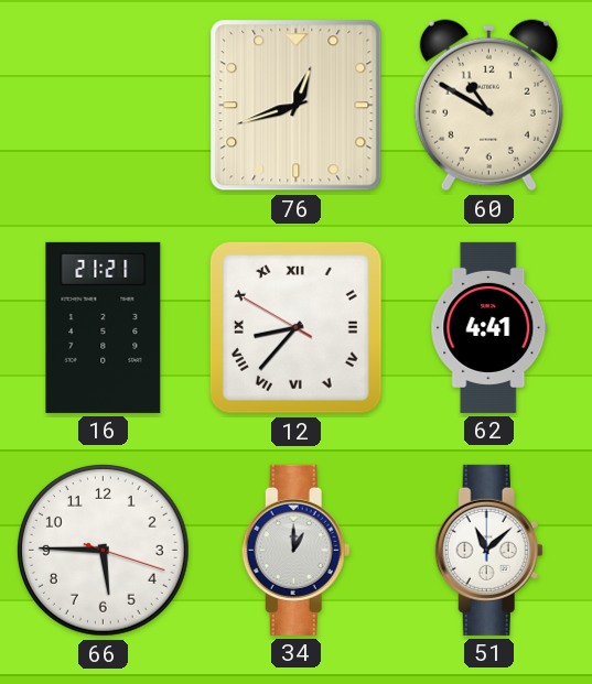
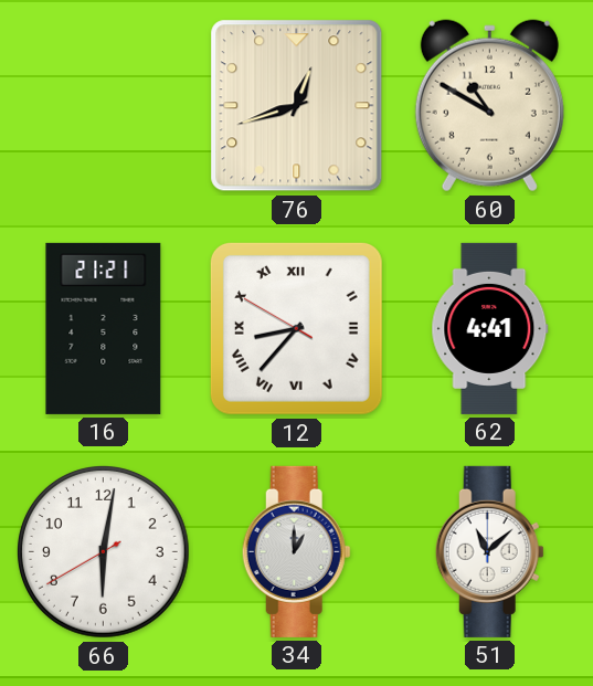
66: 5:45 -> 6:01 (104, 552)
